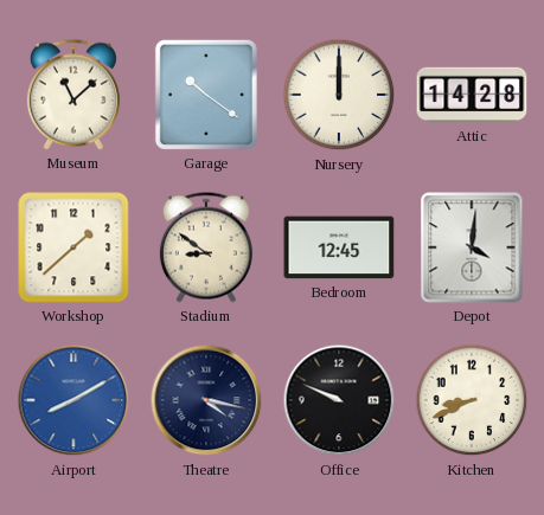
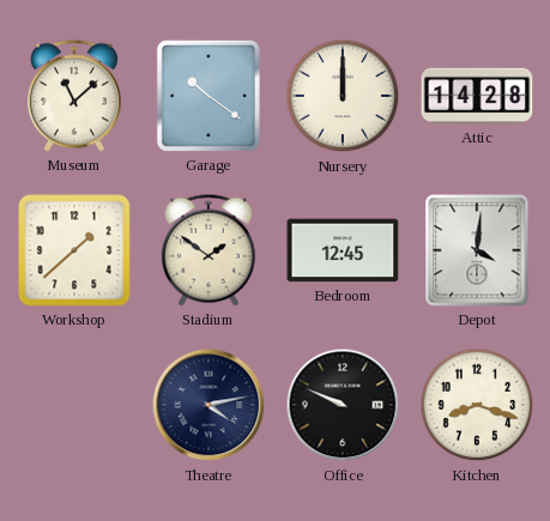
Stadium: 8:51 -> 1:51 (208, 250)
Airport: 8:10 -> none (73, 400)
Theatre: 4:17 -> 4:13 (208, 405)
Kitchen: 8:41 -> 8:18 (477, 405)
